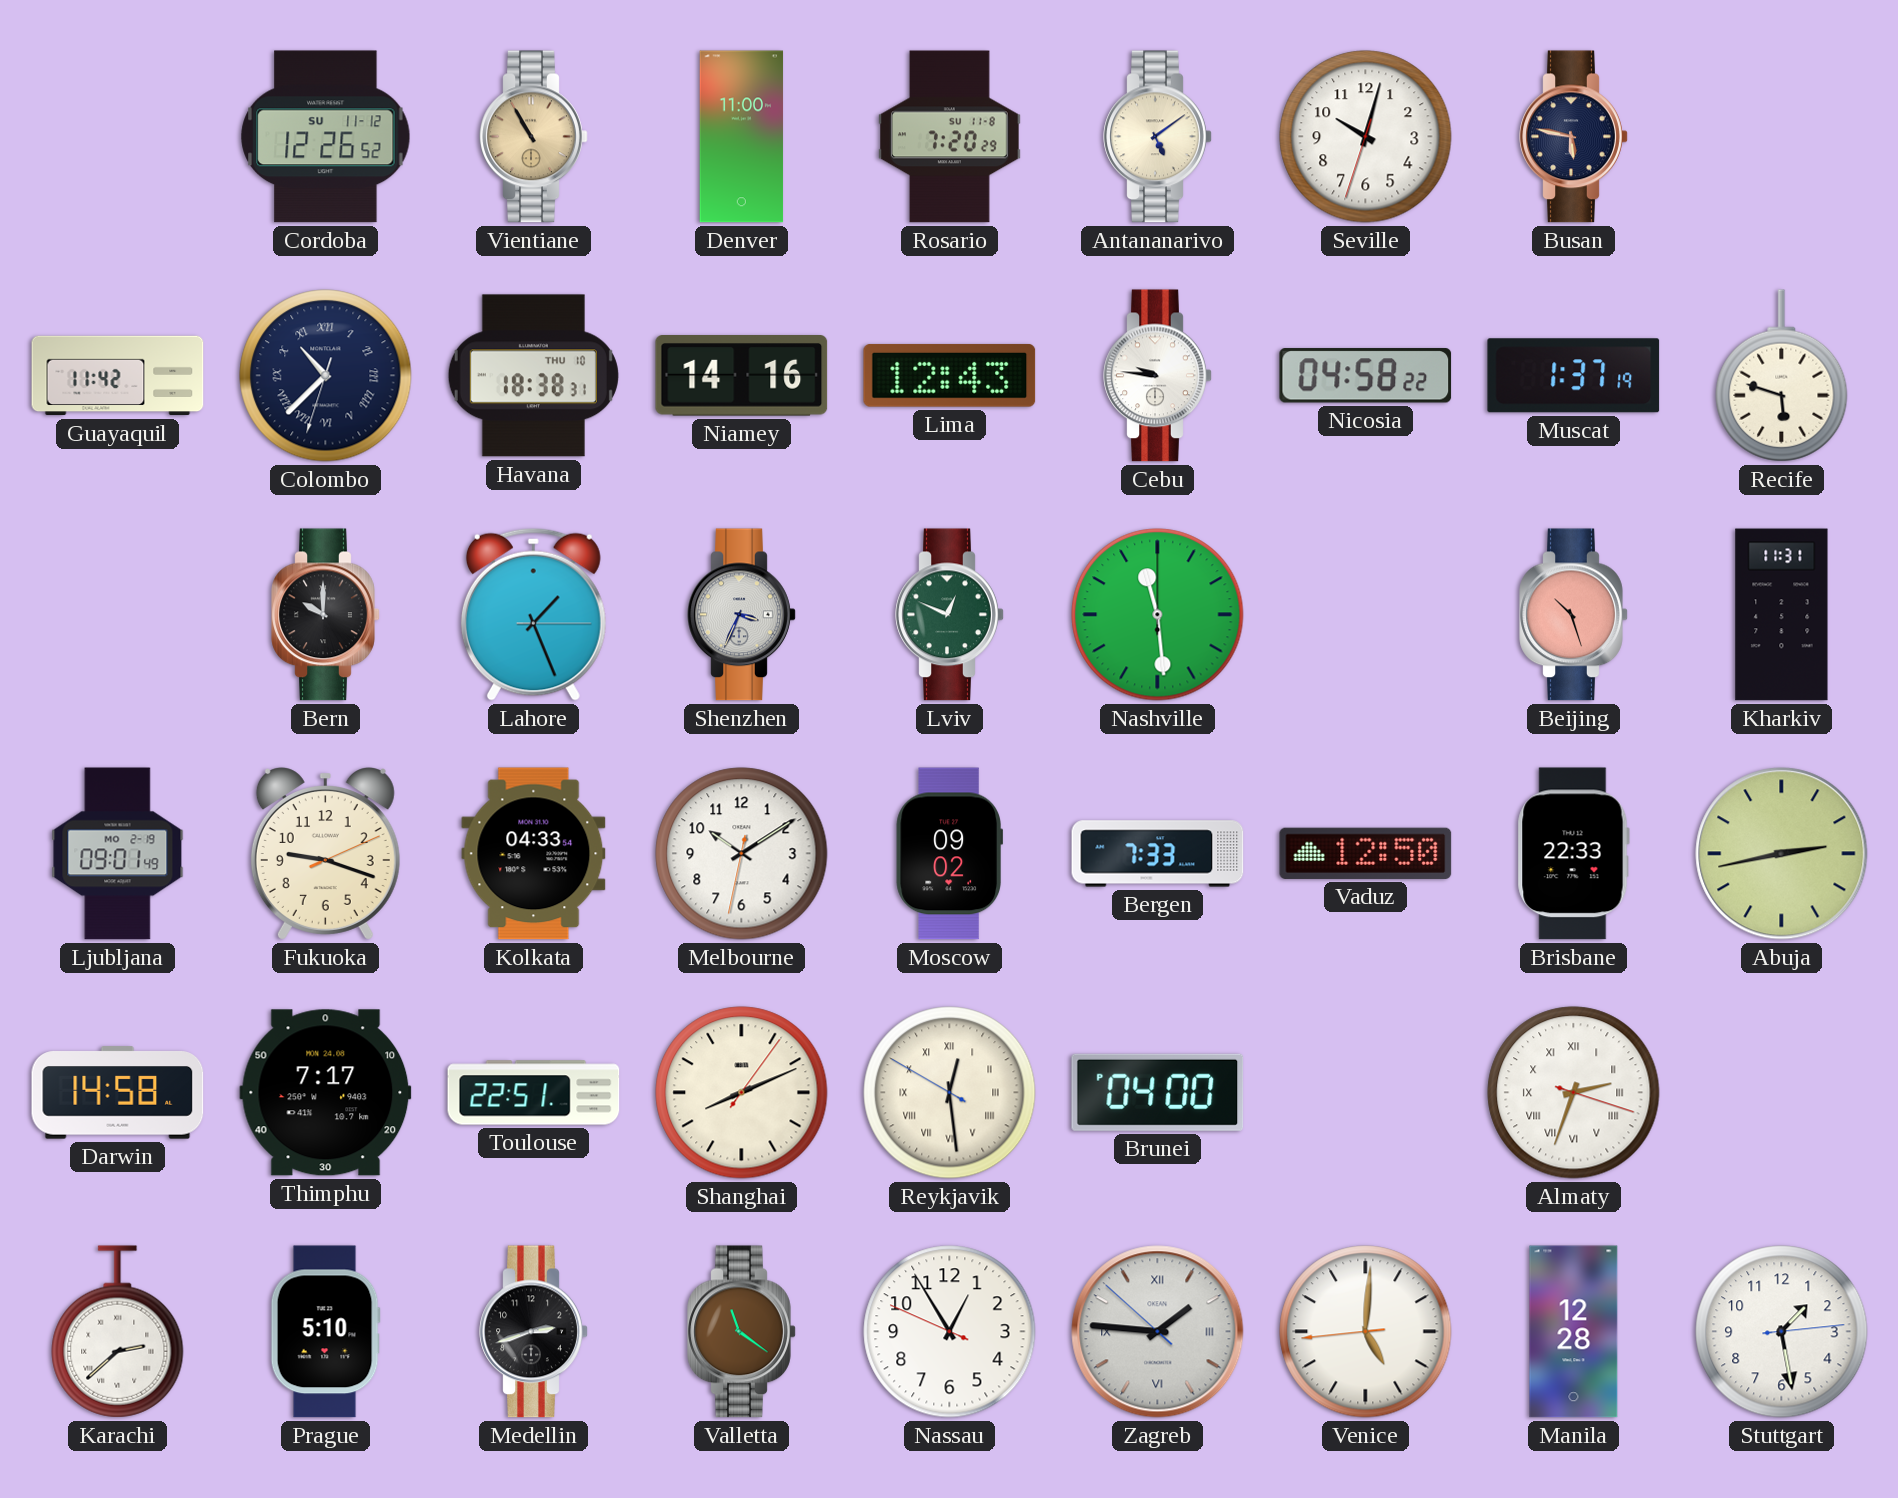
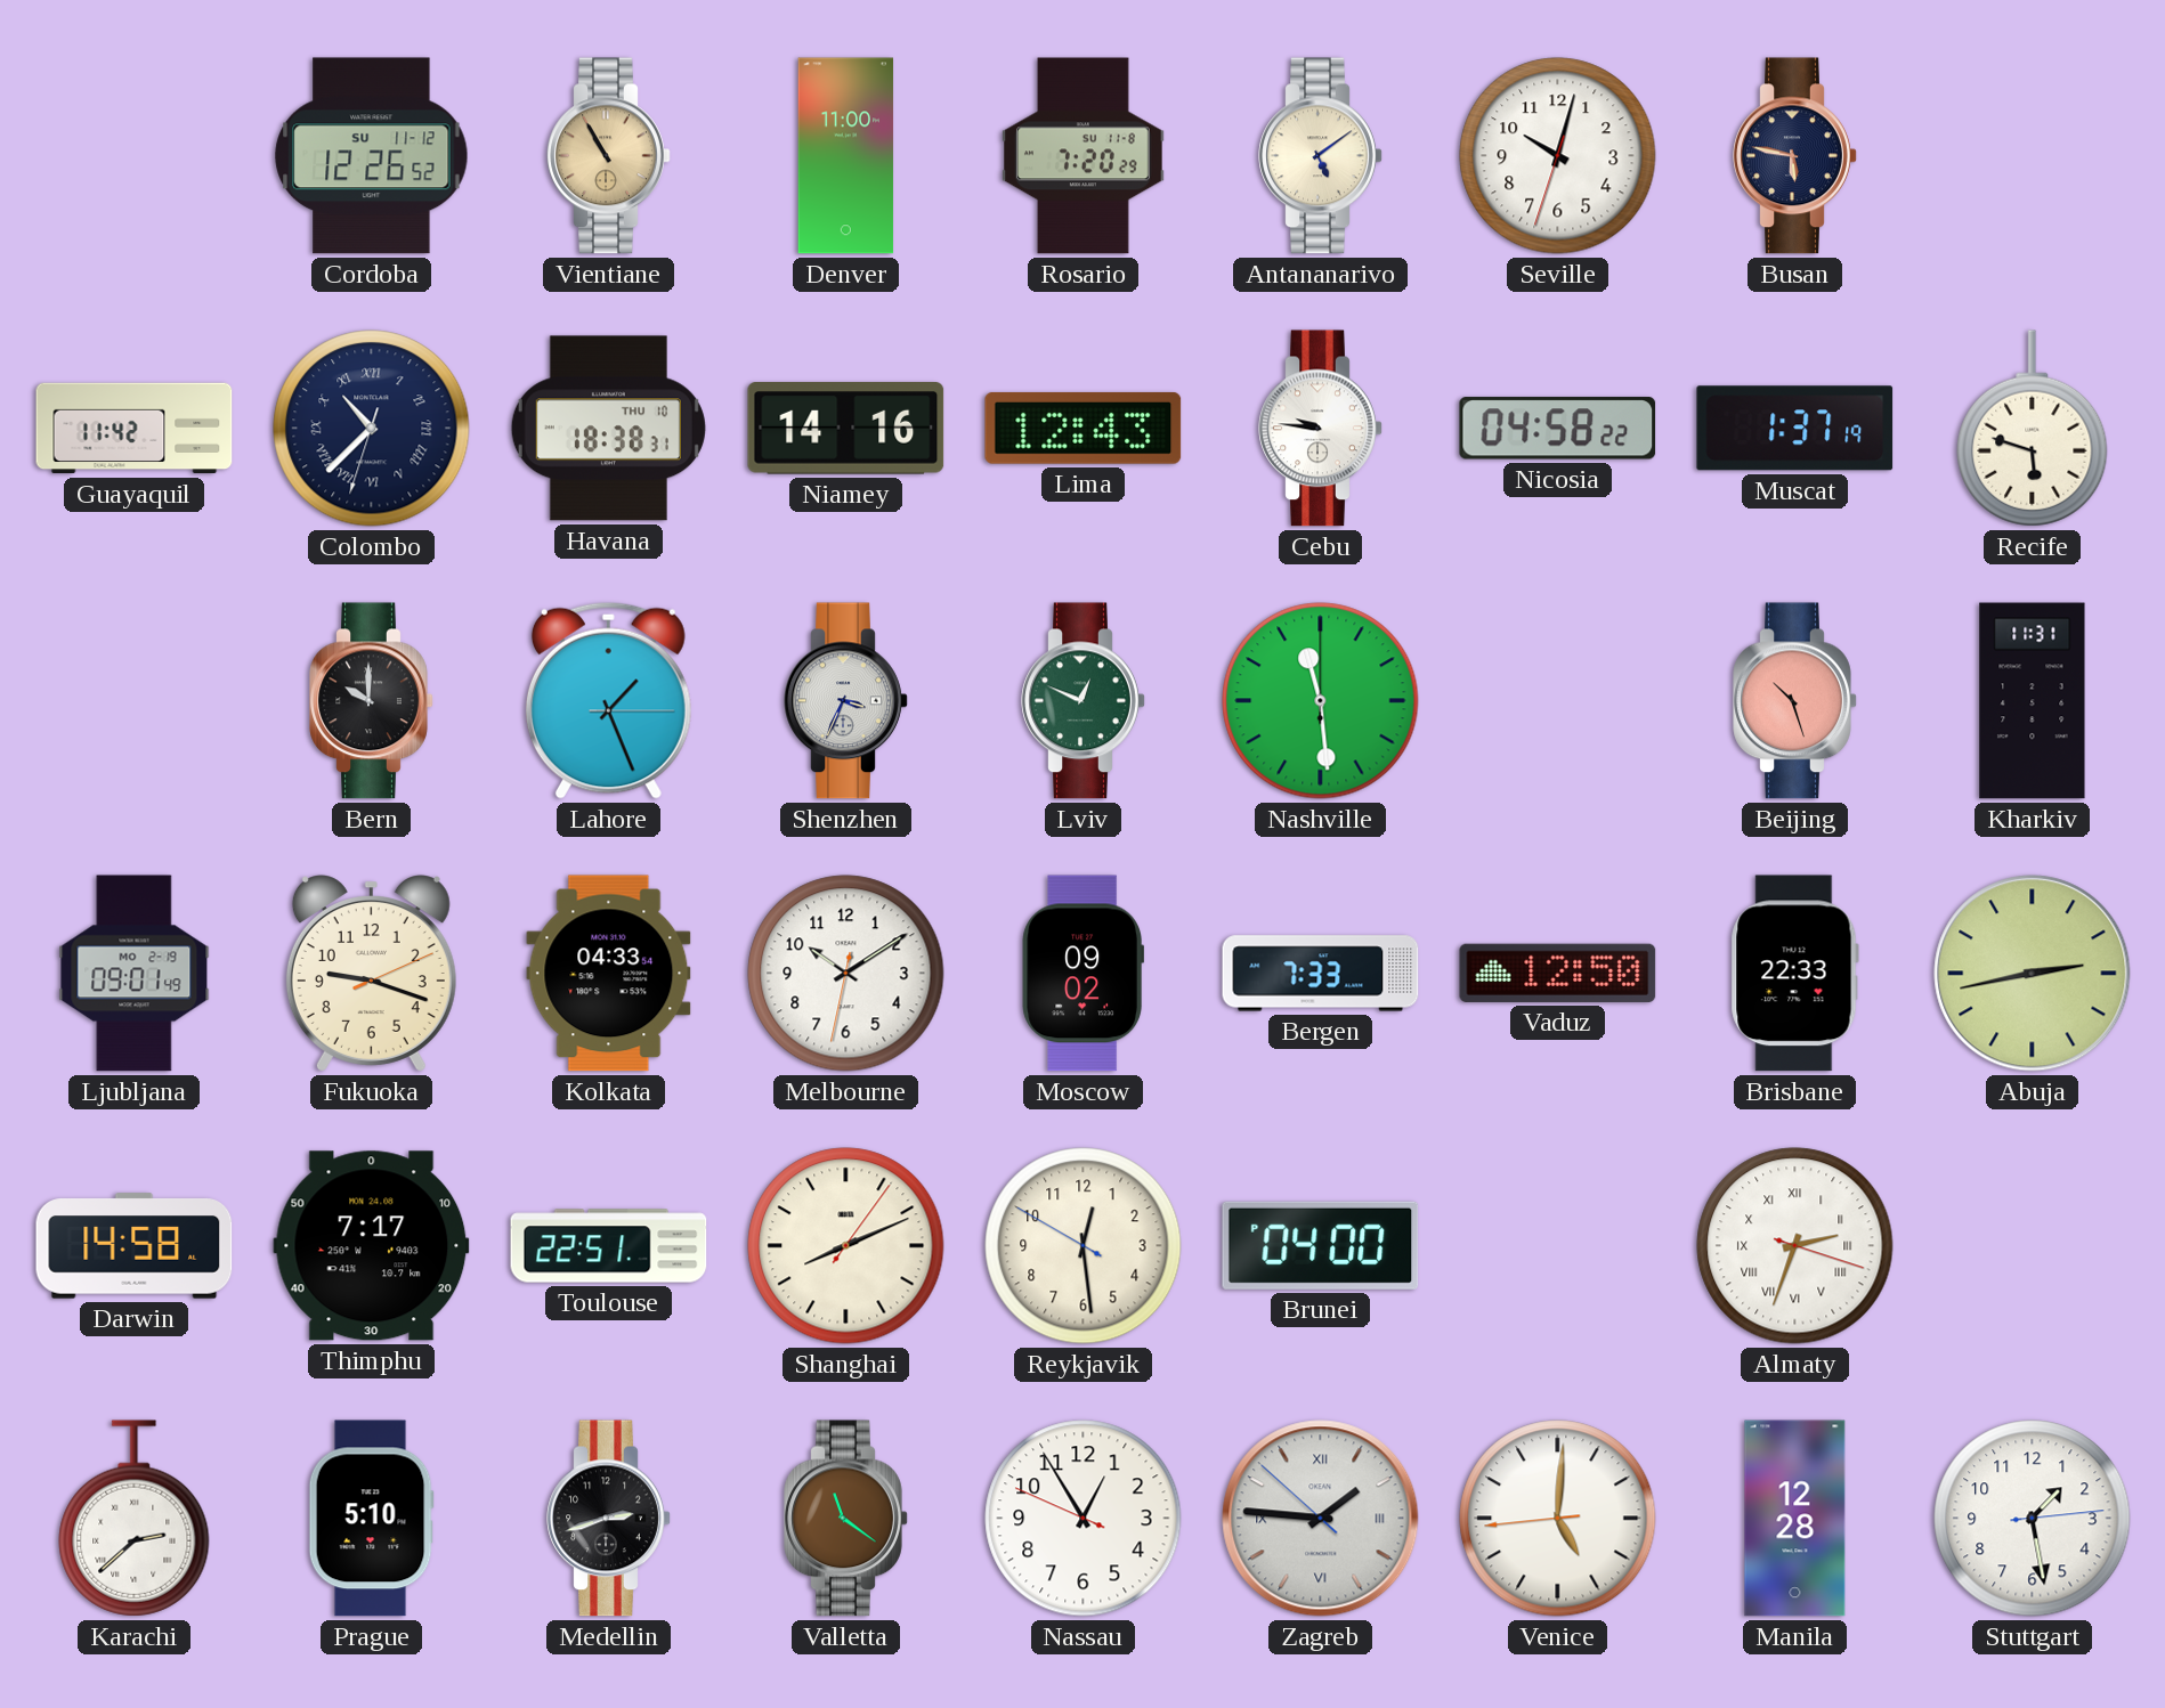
Reykjavik numerals: Roman -> Arabic (1084, 1246)
